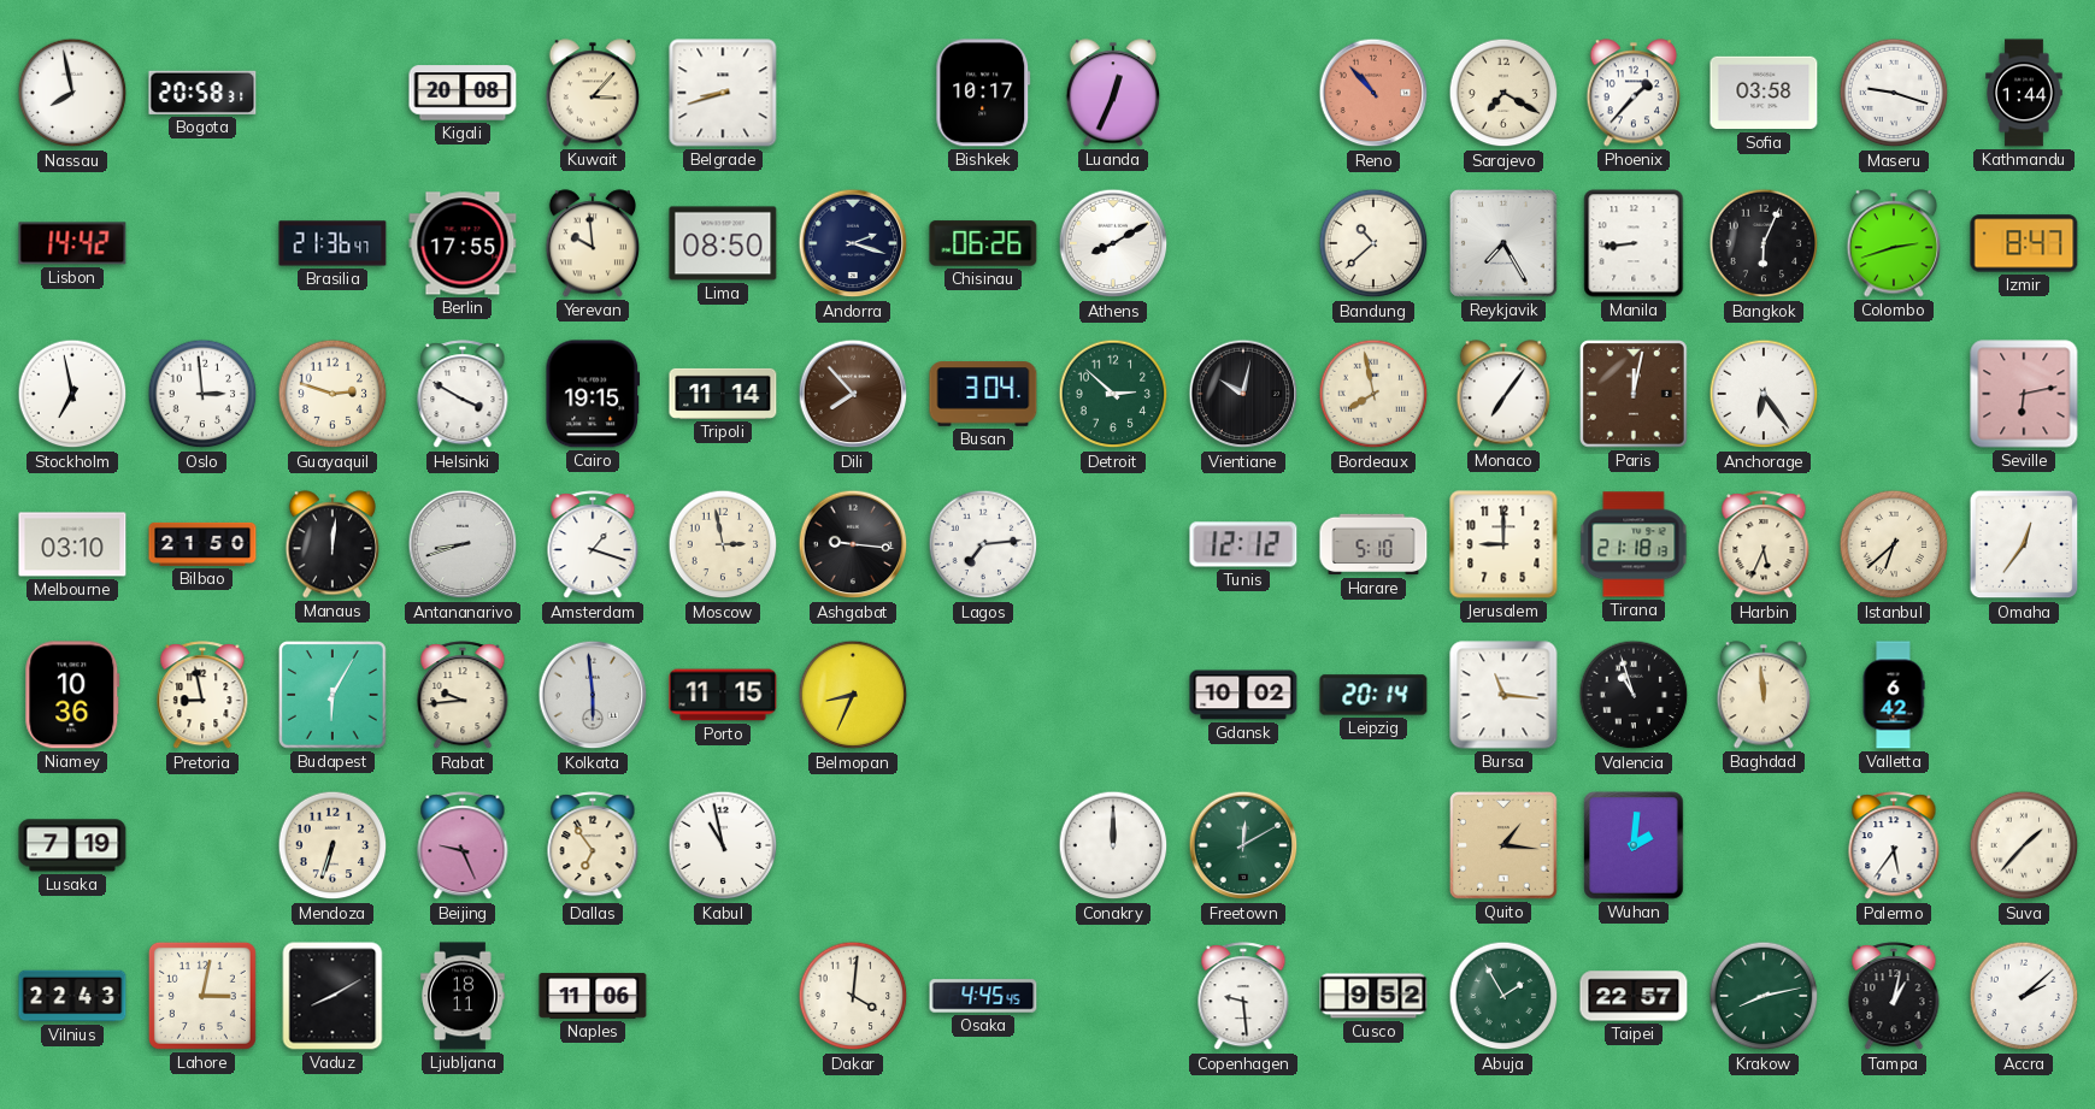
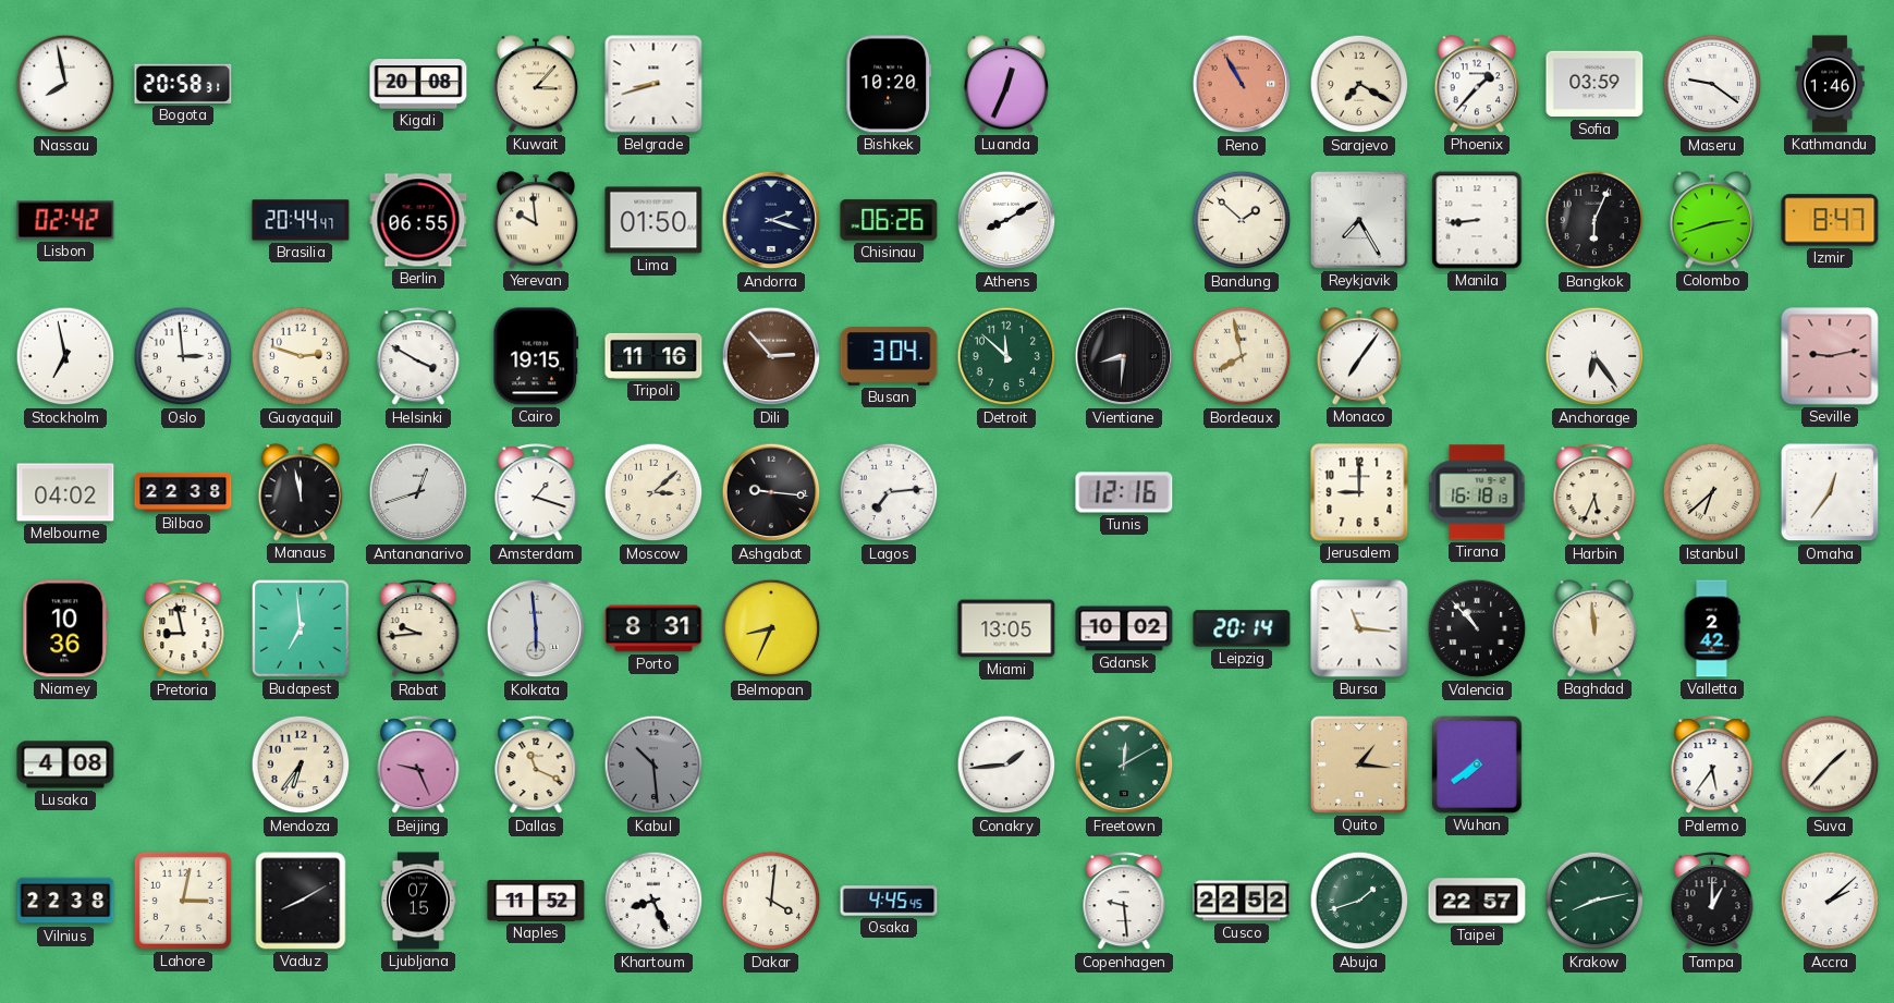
Bishkek: 10:17 -> 10:20 (889, 84)
Reno: 10:53 -> 10:55 (1242, 84)
Sofia: 03:58 -> 03:59 (1594, 84)
Maseru: 9:18 -> 9:21 (1712, 84)
Kathmandu: 1:44 -> 1:46 (1830, 84)
Lisbon: 14:42 -> 02:42 (65, 220)
Brasilia: 21:36 -> 20:44 (301, 220)
Berlin: 17:55 -> 06:55 (418, 220)
Lima: 08:50 -> 01:50 (653, 220)
Bandung: 10:38 -> 1:52 (1242, 220)
Tripoli: 11:14 -> 11:16 (653, 356)
Dili: 7:53 -> 2:53 (771, 356)
Detroit: 2:52 -> 11:52 (1006, 356)
Vientiane: 10:02 -> 8:31 (1124, 356)
Paris: 12:02 -> none (1635, 395)
Seville: 6:13 -> 9:13 (1830, 356)
Melbourne: 03:10 -> 04:02 (65, 492)
Bilbao: 21:50 -> 22:38 (183, 492)
Manaus: 12:01 -> 11:58 (300, 492)
Antananarivo: 8:42 -> 12:42 (418, 492)
Moscow: 2:58 -> 3:08 (653, 492)
Tunis: 12:12 -> 12:16 (1124, 492)
Harare: 5:10 -> none (1373, 544)
Tirana: 21:18 -> 16:18 (1477, 492)
Budapest: 6:05 -> 6:59 (302, 629)
Porto: 11:15 -> 8:31 (653, 628)
Miami: none -> 13:05 (1006, 628)
Valencia: 10:57 -> 10:53 (1477, 628)
Valletta: 6:42 -> 2:42 (1712, 628)
Lusaka: 7:19 -> 4:08 (65, 765)
Mendoza: 6:33 -> 6:36 (301, 765)
Dallas: 6:54 -> 11:19 (536, 766)
Kabul: 10:58 -> 10:29 (653, 765)
Kabul dial: white -> grey (653, 765)
Conakry: 12:00 -> 1:44 (1006, 765)
Wuhan: 2:01 -> 7:39 (1477, 765)
Vilnius: 22:43 -> 22:38 (65, 901)
Ljubljana: 18:11 -> 07:15 (418, 901)
Naples: 11:06 -> 11:52 (536, 901)
Khartoum: none -> 8:26 (653, 901)
Cusco: 9:52 -> 22:52 (1242, 901)
Abuja: 1:55 -> 1:42 (1359, 901)
Tampa: 1:02 -> 1:00 (1712, 902)
